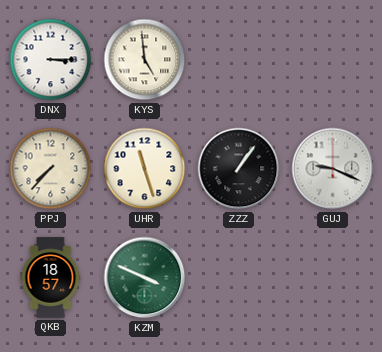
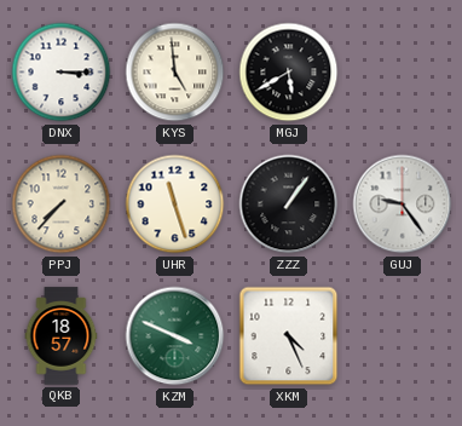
MGJ: none -> 5:40 (289, 73)
GUJ: 9:19 -> 9:24 (403, 205)
XKM: none -> 4:26 (289, 336)
